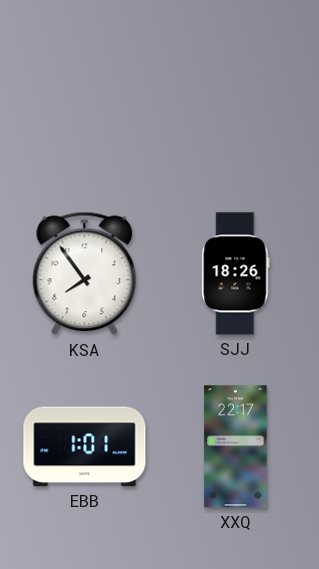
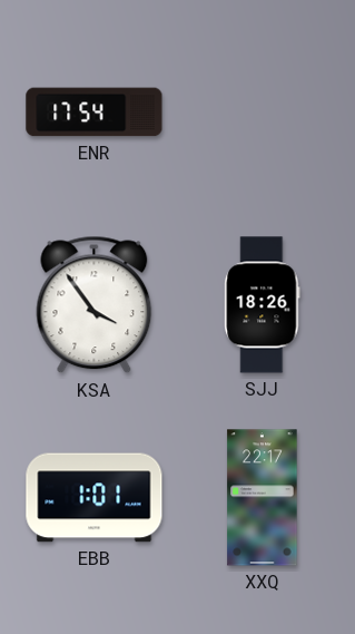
ENR: none -> 17:54 (95, 113)
KSA: 7:54 -> 3:54 (95, 305)
